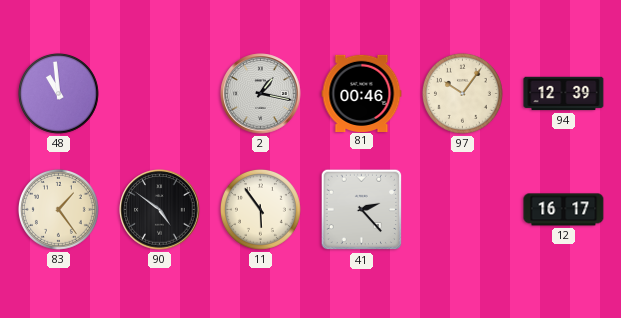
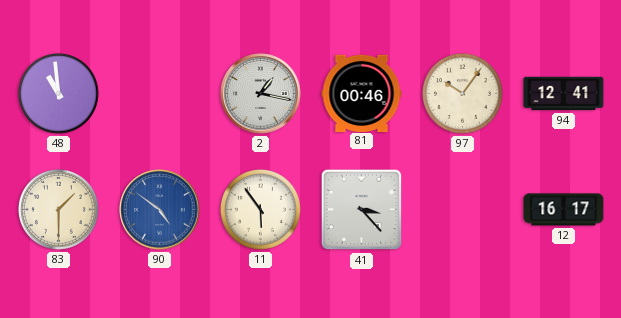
94: 12:39 -> 12:41 (564, 94)
83: 1:24 -> 1:30 (58, 209)
90 dial: black -> blue (160, 210)
41: 2:23 -> 3:23 (362, 210)
